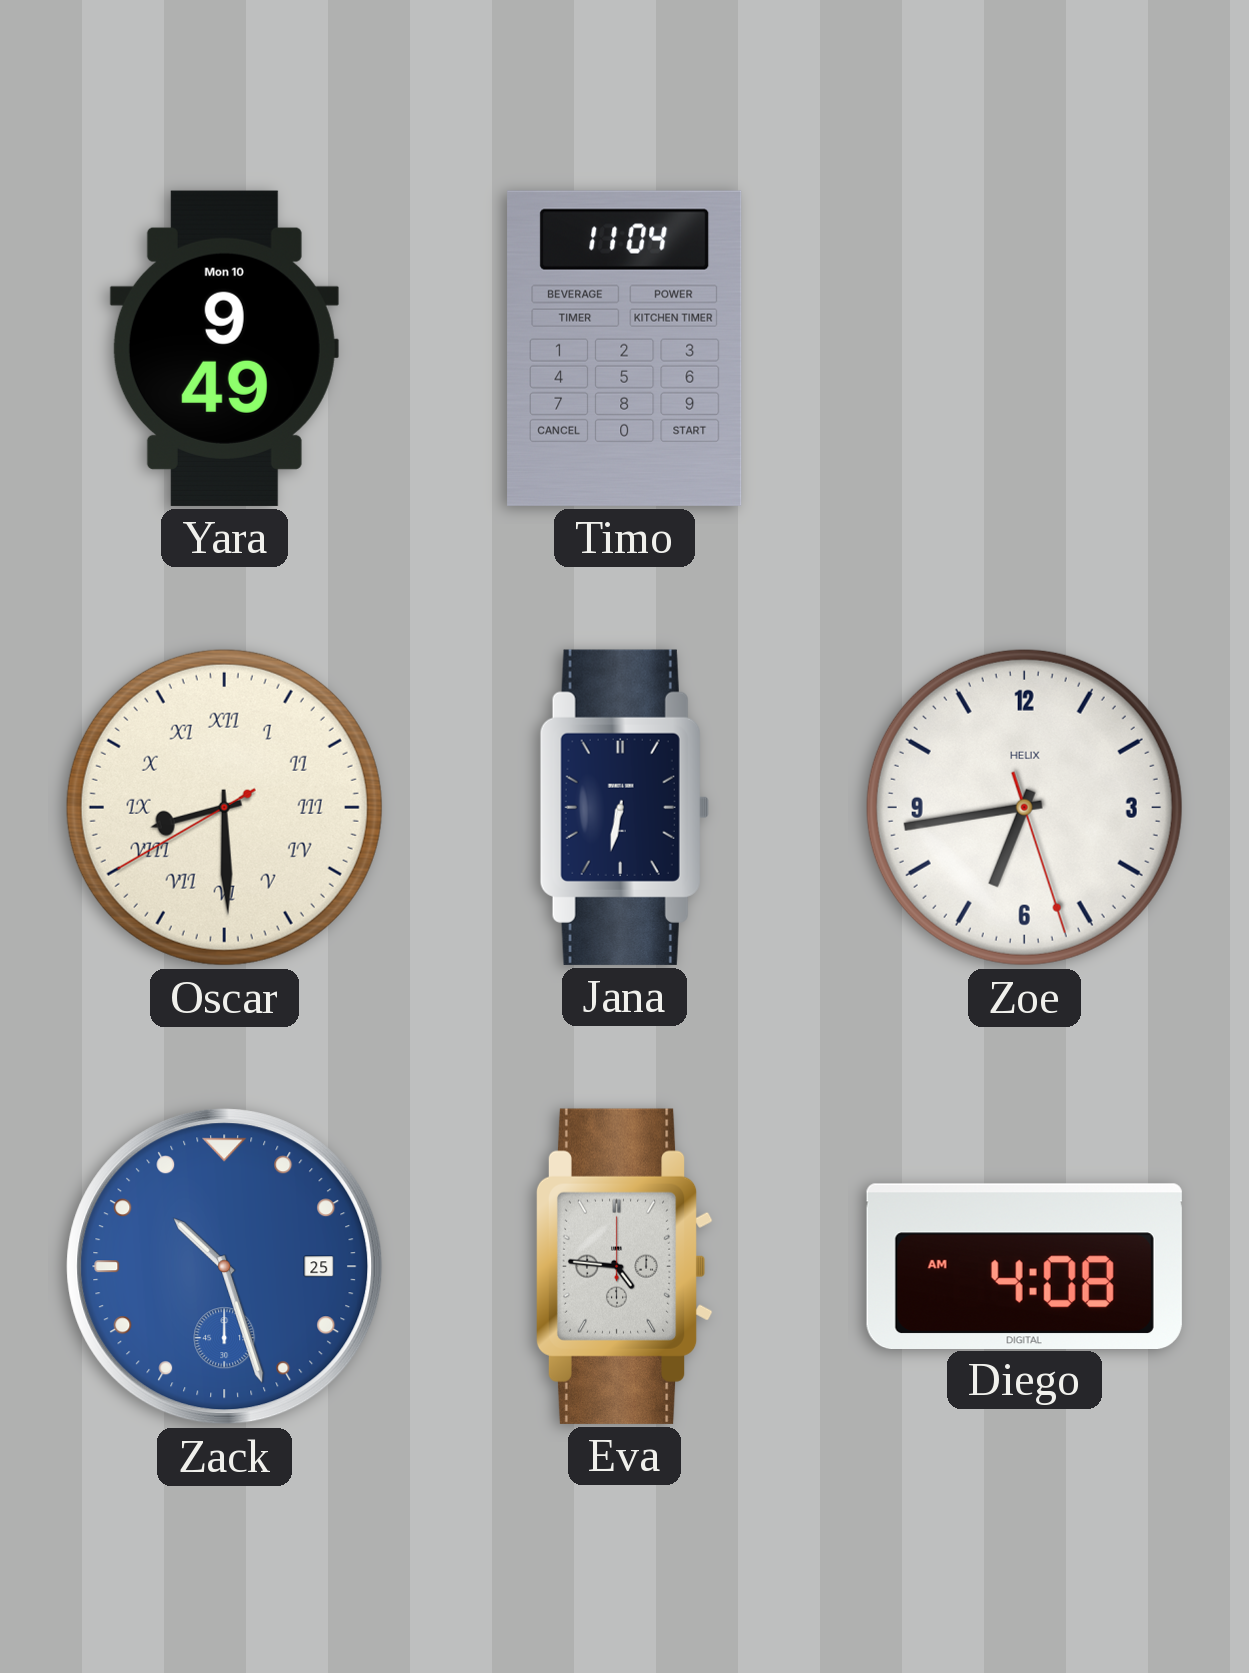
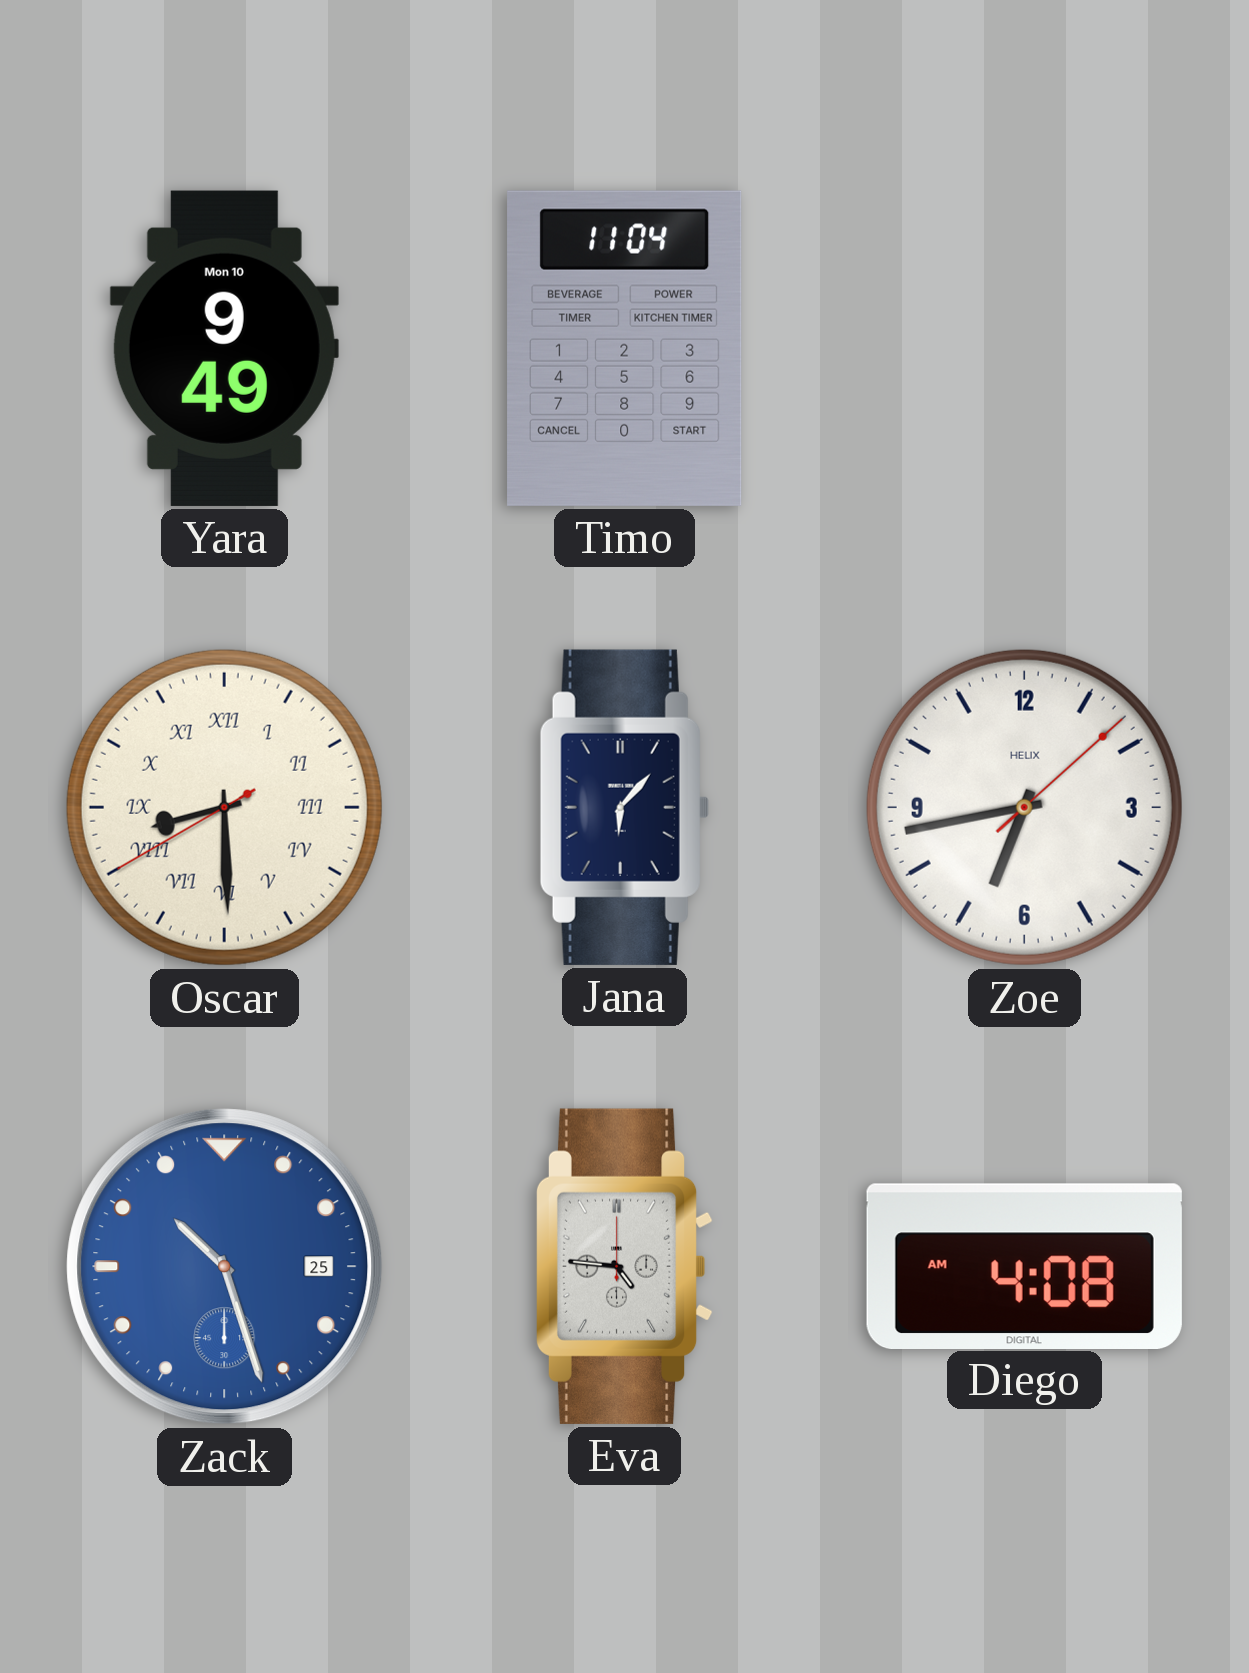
Jana: 6:32 -> 6:07 (624, 807)
Zoe: 6:43:27 -> 6:43:08 (1024, 807)
